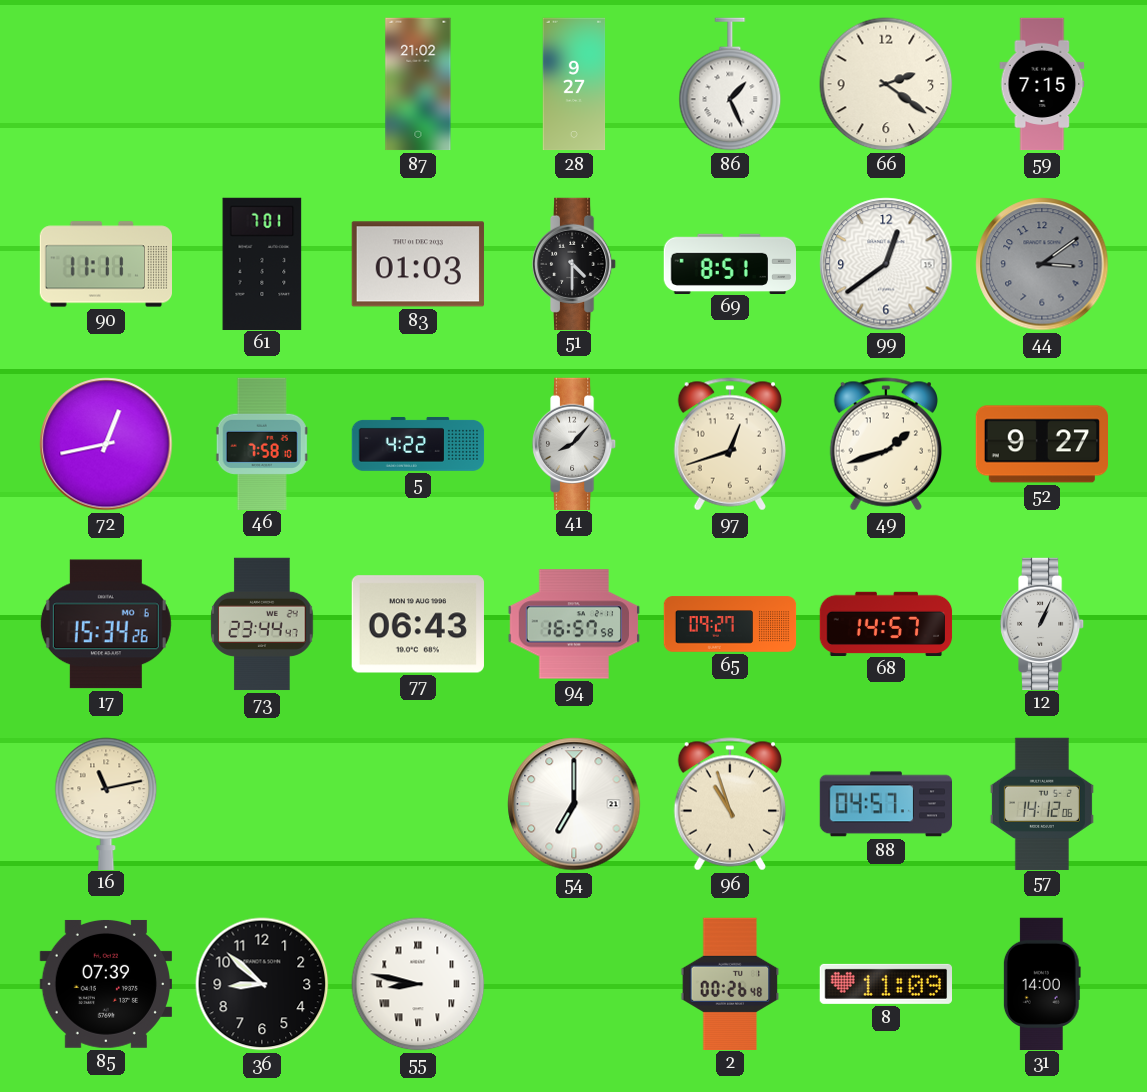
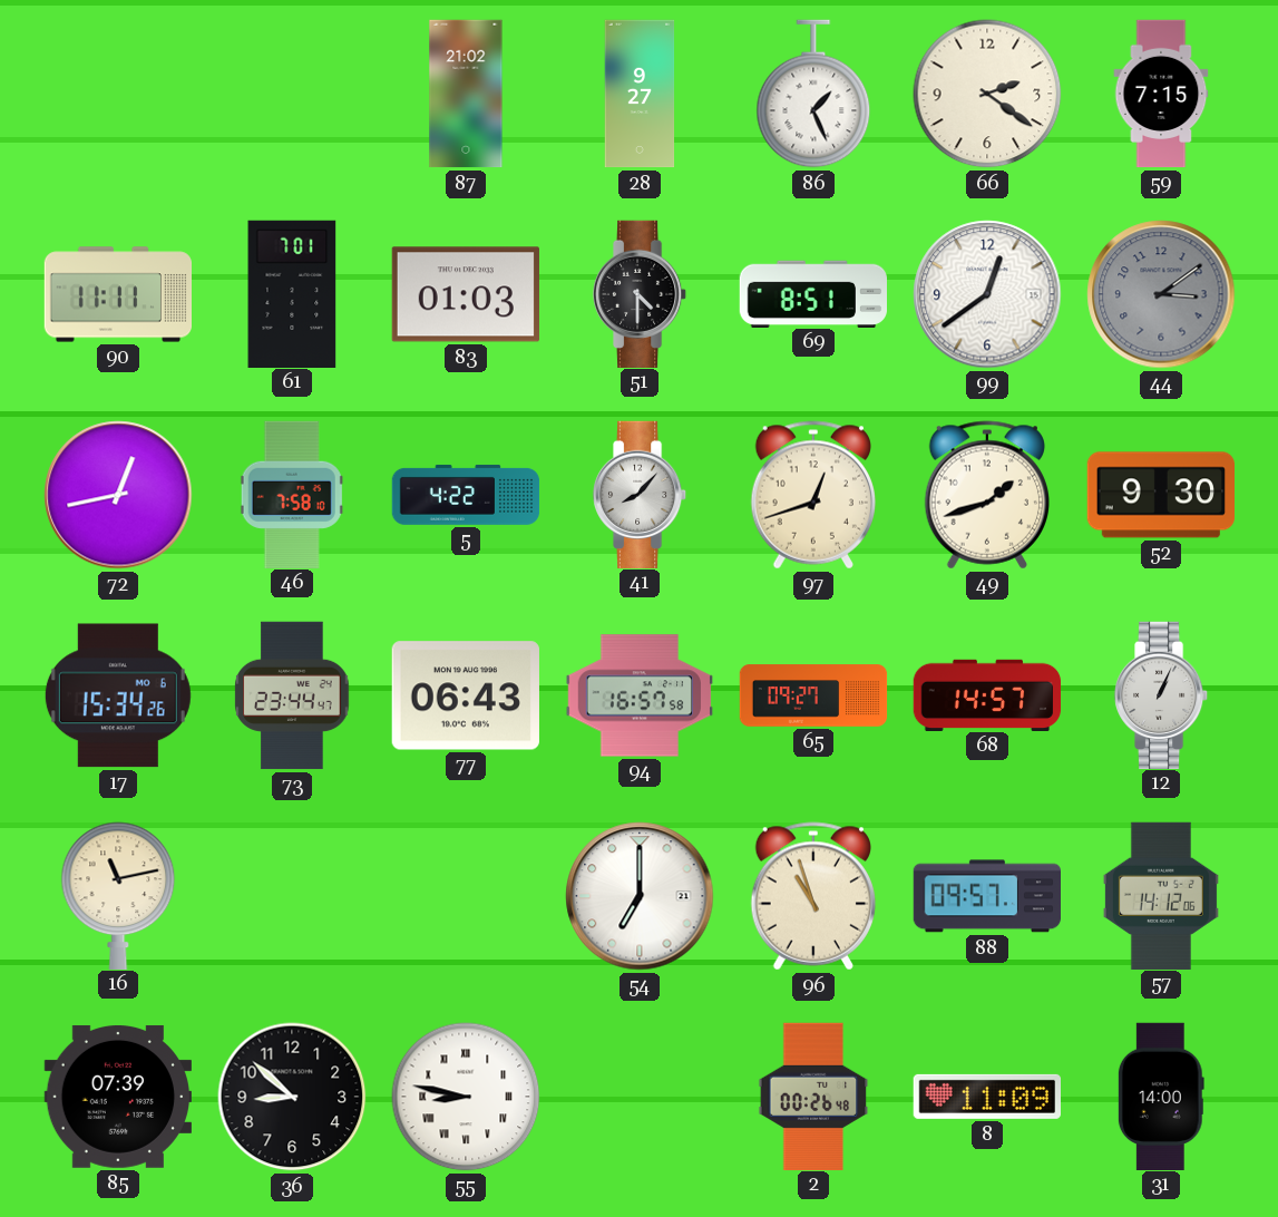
52: 9:27 -> 9:30 (1160, 495)
88: 04:57 -> 09:57 (986, 896)
